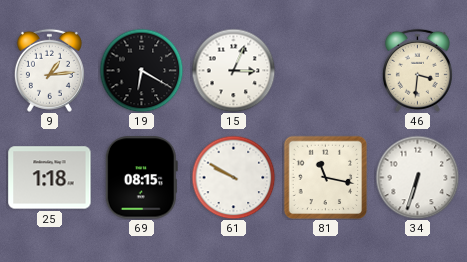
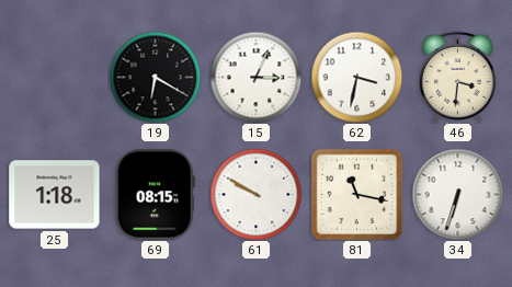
9: 1:14 -> none (49, 70)
62: none -> 3:32 (356, 77)
